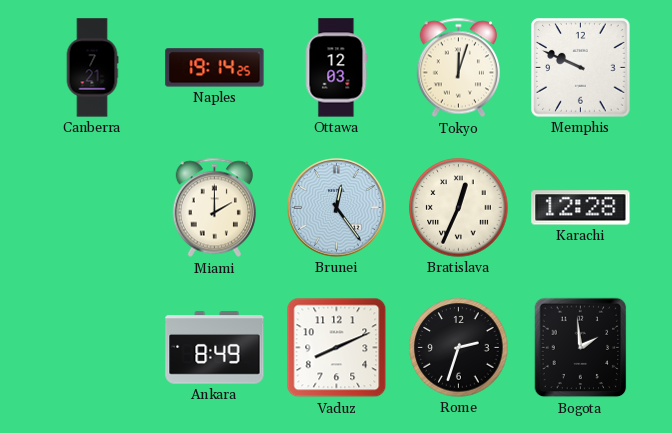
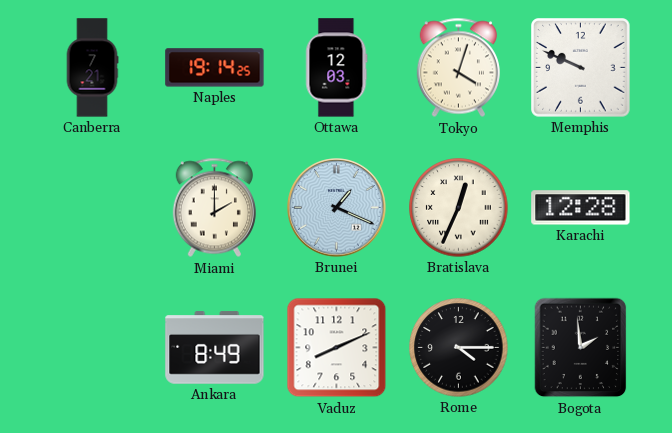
Tokyo: 12:03 -> 4:03 (458, 68)
Brunei: 12:24 -> 1:19 (337, 208)
Rome: 2:33 -> 4:15 (459, 348)
